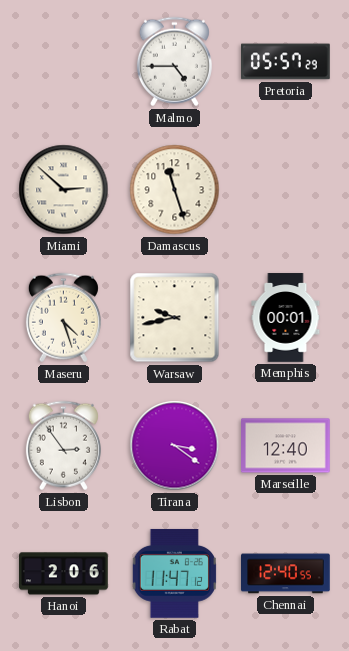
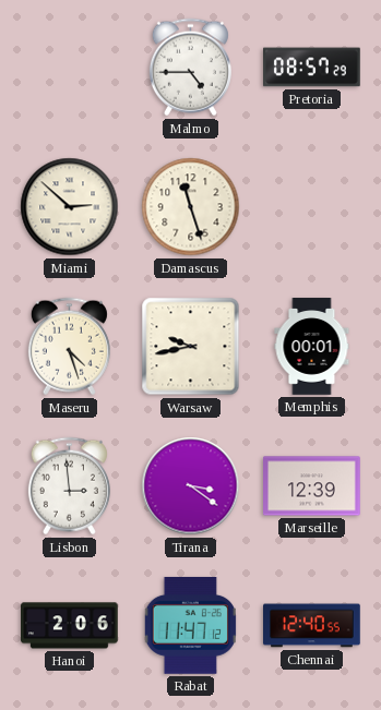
Pretoria: 05:57 -> 08:57 (312, 68)
Lisbon: 2:54 -> 2:59 (69, 486)
Marseille: 12:40 -> 12:39 (312, 486)
